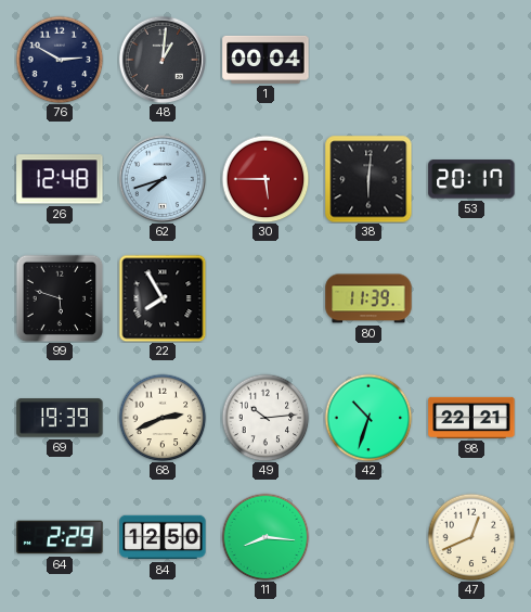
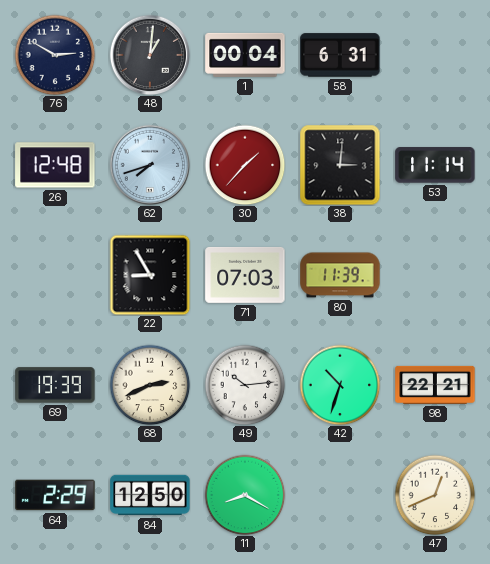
58: none -> 6:31 (340, 55)
30: 5:45 -> 1:37 (245, 165)
38: 6:01 -> 3:01 (340, 165)
53: 20:17 -> 11:14 (435, 165)
99: 5:48 -> none (60, 298)
22: 7:55 -> 8:55 (150, 275)
71: none -> 07:03 (245, 275)
11: 8:16 -> 8:20 (245, 495)
